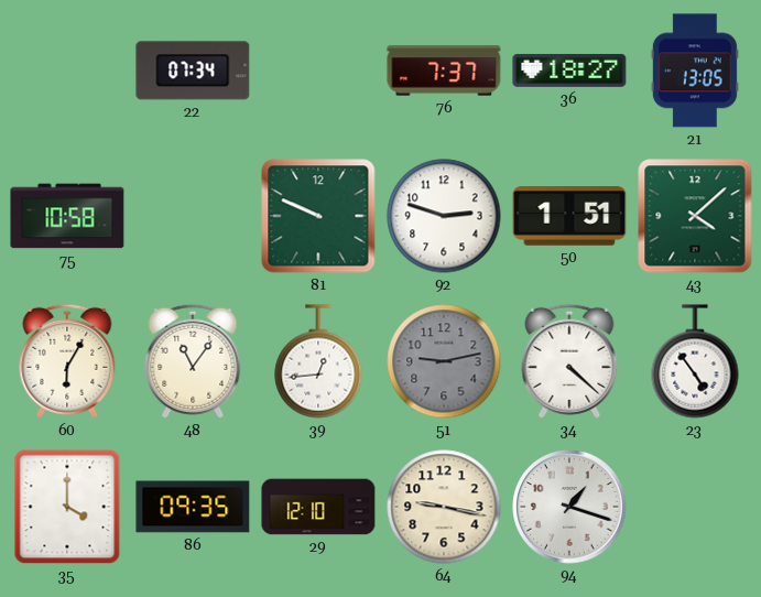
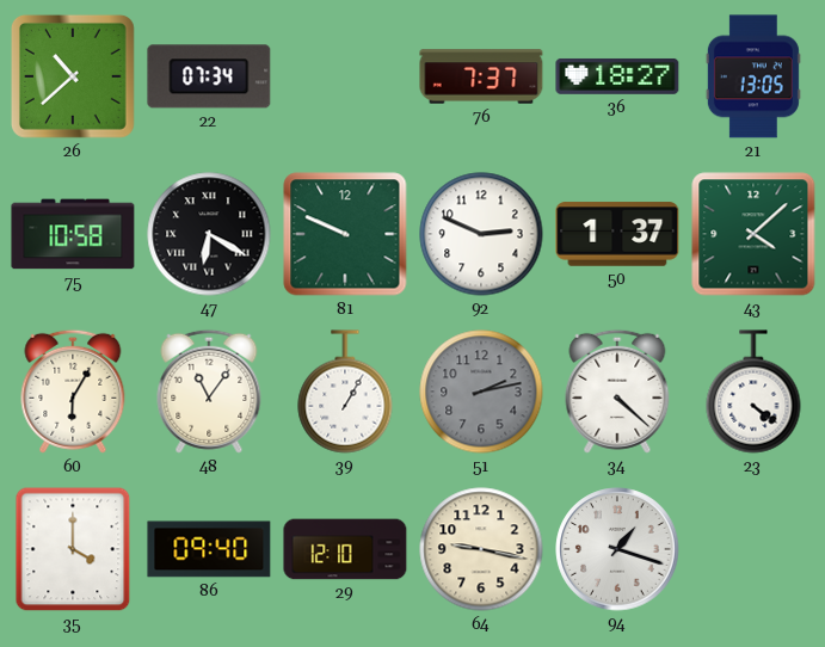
26: none -> 10:38 (73, 76)
47: none -> 6:20 (209, 234)
92: 2:48 -> 2:49 (481, 234)
50: 1:51 -> 1:37 (617, 234)
39: 12:44 -> 1:05 (345, 392)
51: 9:13 -> 2:13 (481, 392)
23: 4:54 -> 4:21 (753, 392)
86: 09:35 -> 09:40 (209, 549)
